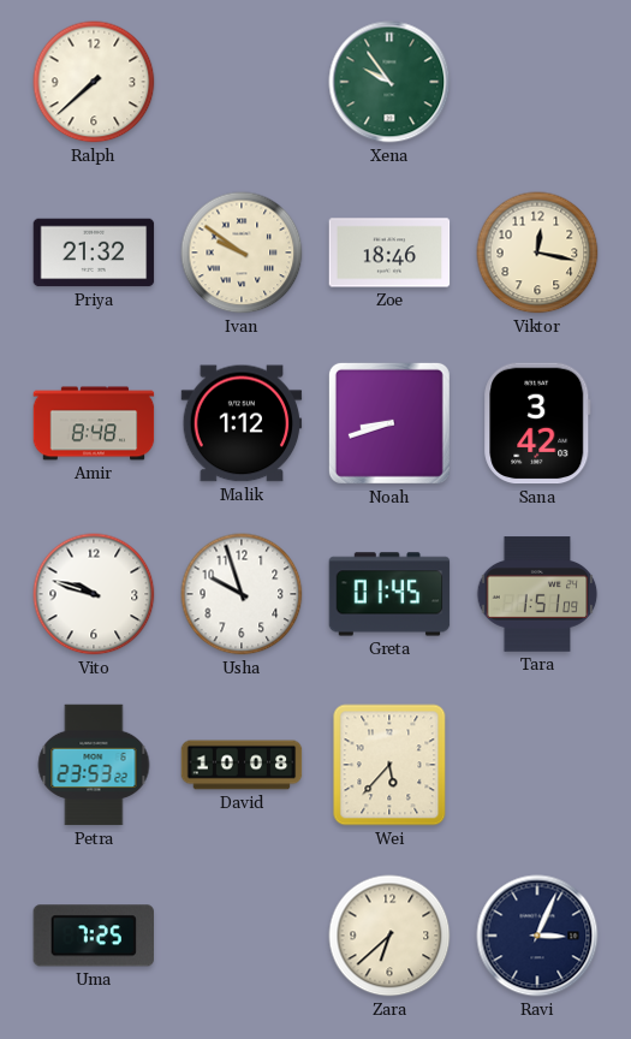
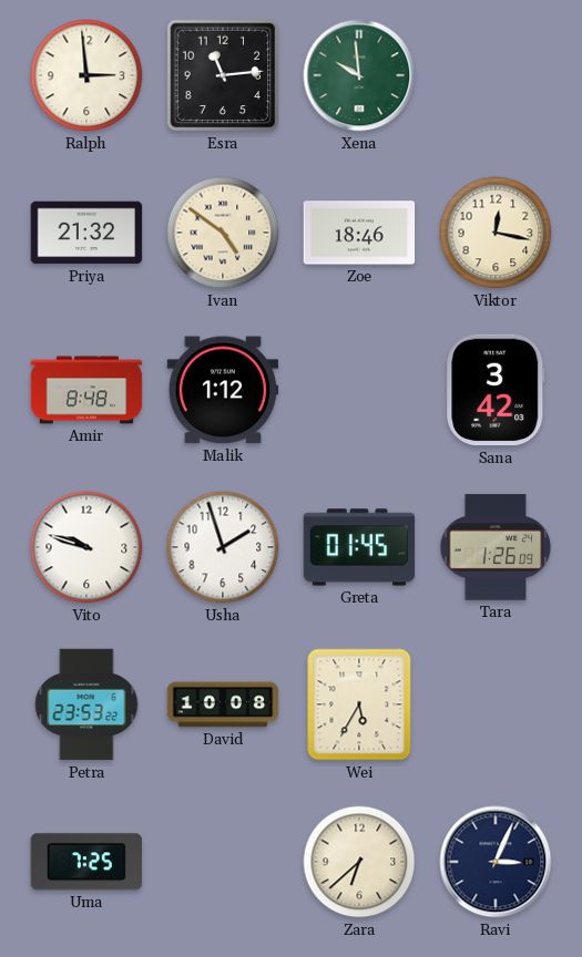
Ralph: 7:38 -> 2:59 (86, 75)
Esra: none -> 11:14 (223, 75)
Xena: 9:54 -> 9:59 (359, 75)
Ivan: 9:51 -> 4:51 (223, 233)
Noah: 8:42 -> none (389, 423)
Usha: 9:57 -> 1:57 (223, 547)
Tara: 1:51 -> 1:26 (496, 547)
Wei: 5:37 -> 5:35 (359, 704)
